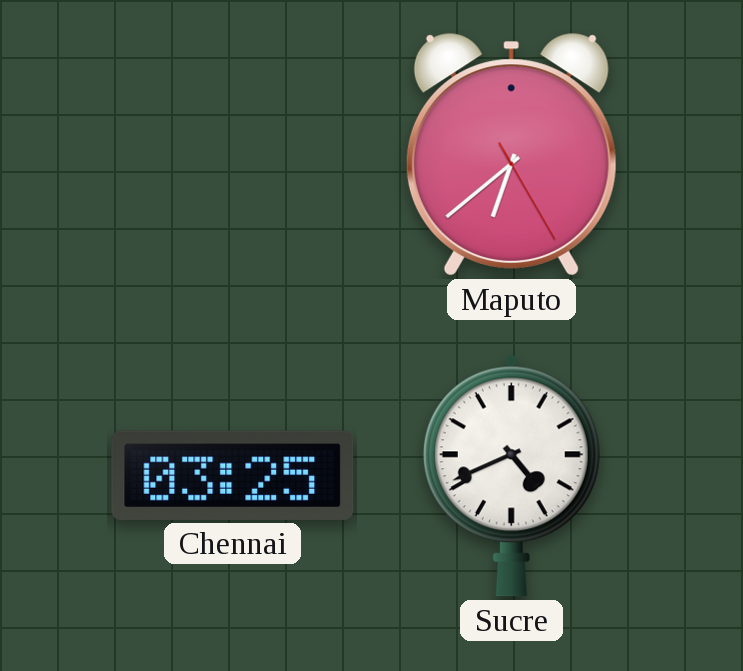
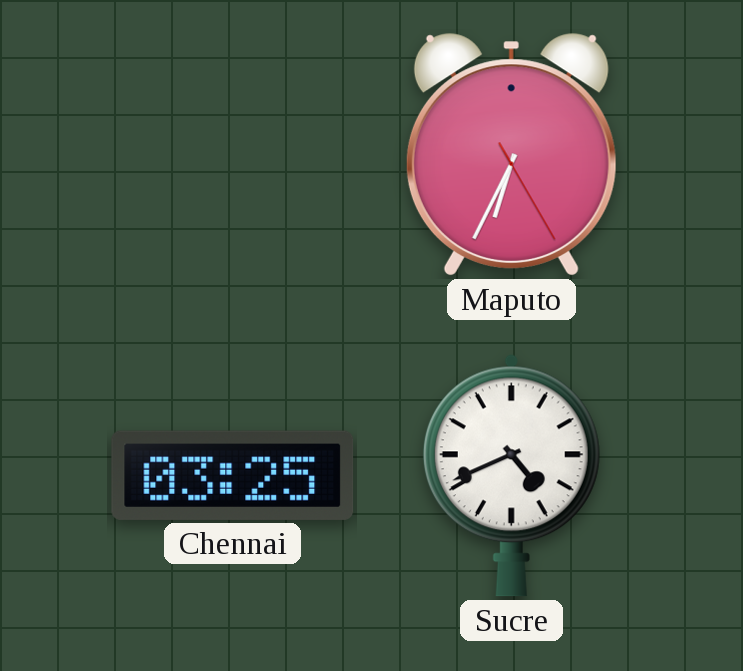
Maputo: 6:38 -> 6:34 (511, 155)
